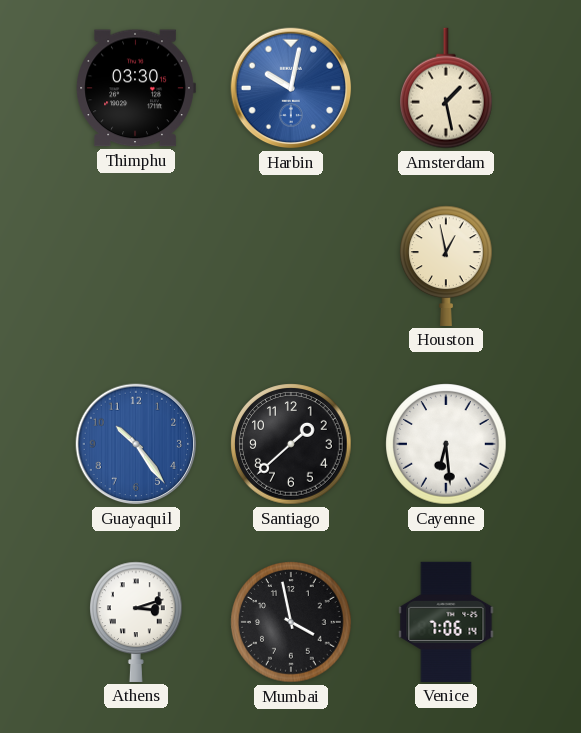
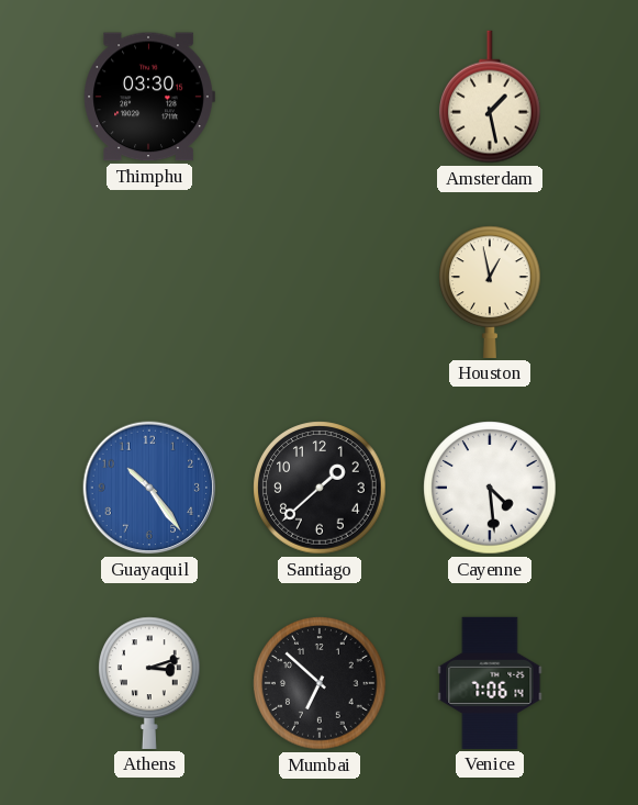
Harbin: 10:02 -> none (291, 88)
Cayenne: 6:29 -> 4:29 (490, 488)
Mumbai: 3:58 -> 6:52 (320, 683)
